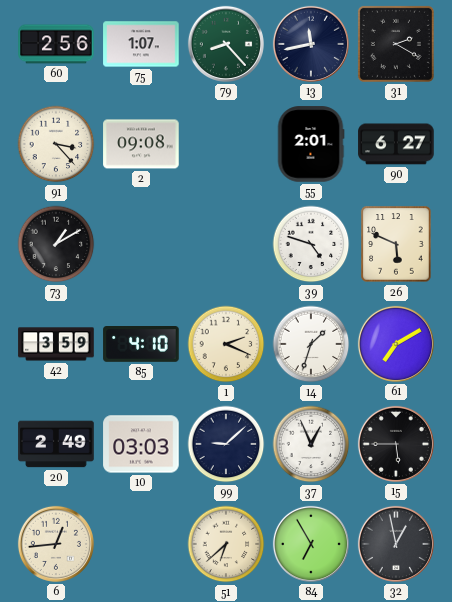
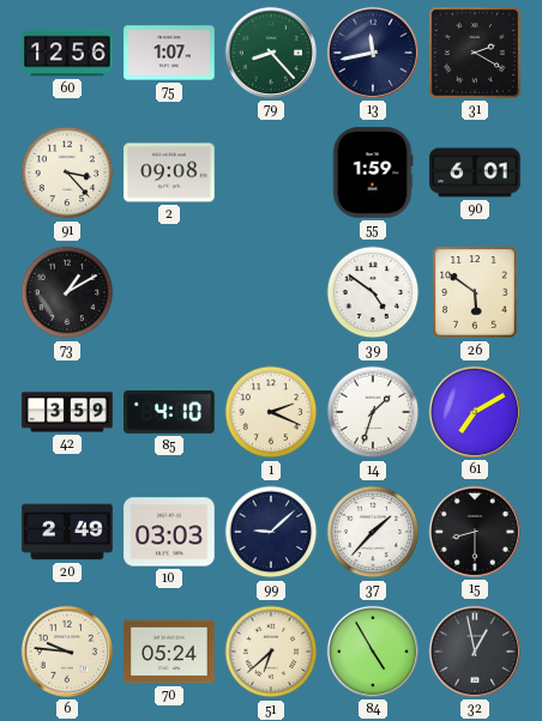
60: 2:56 -> 12:56 (67, 53)
55: 2:01 -> 1:59 (373, 172)
90: 6:27 -> 6:01 (475, 172)
39: 4:48 -> 4:51 (373, 292)
26: 5:49 -> 5:51 (475, 292)
37: 12:56 -> 1:37 (373, 532)
15: 5:45 -> 8:30 (475, 532)
6: 12:44 -> 9:46 (67, 652)
70: none -> 05:24 (169, 652)
84: 6:55 -> 4:55 (373, 652)
